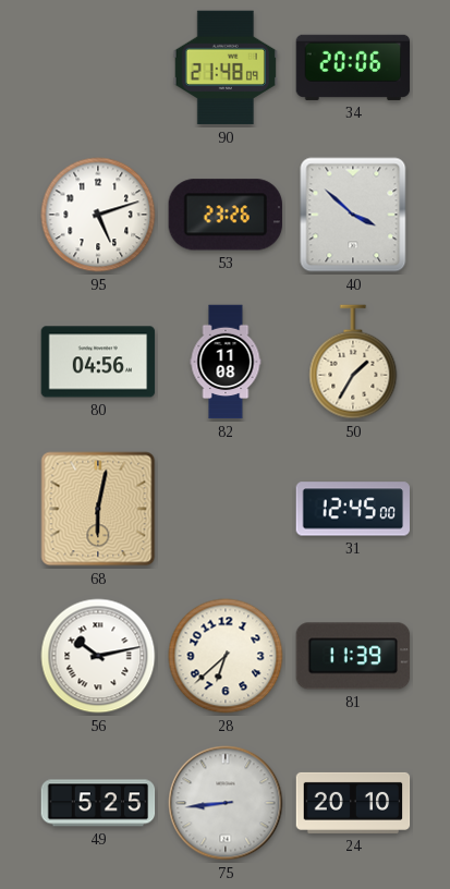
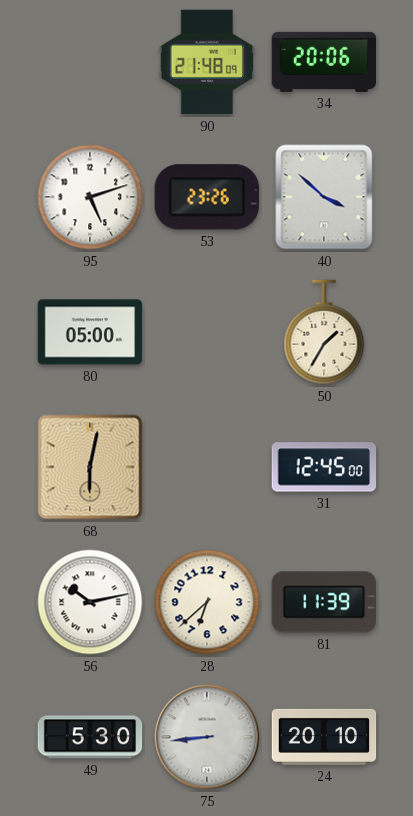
80: 04:56 -> 05:00 (90, 332)
82: 11:08 -> none (226, 362)
49: 5:25 -> 5:30 (90, 737)
